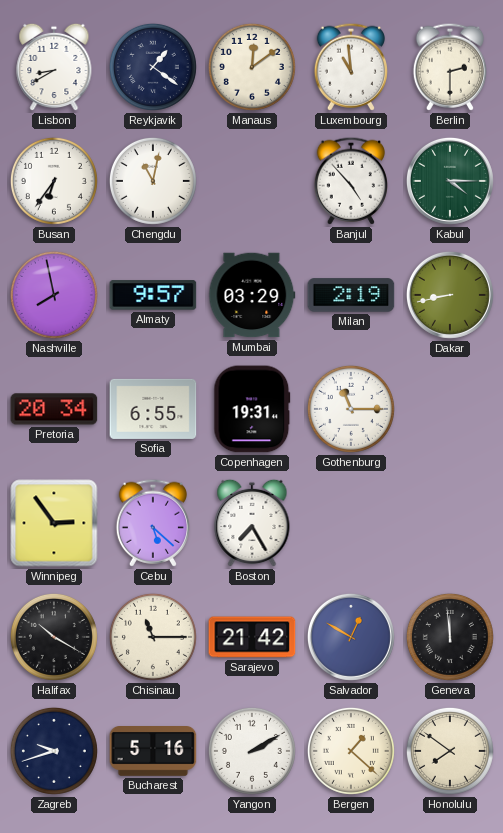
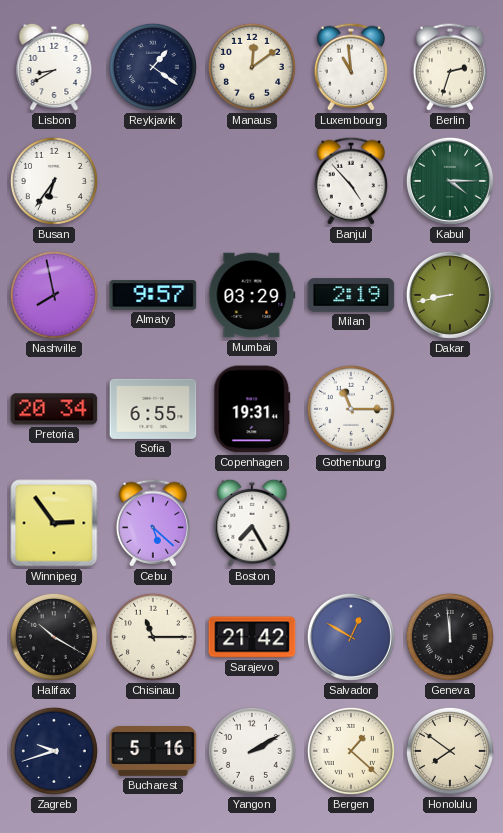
Berlin: 2:30 -> 2:33 (450, 67)
Chengdu: 11:02 -> none (153, 181)
